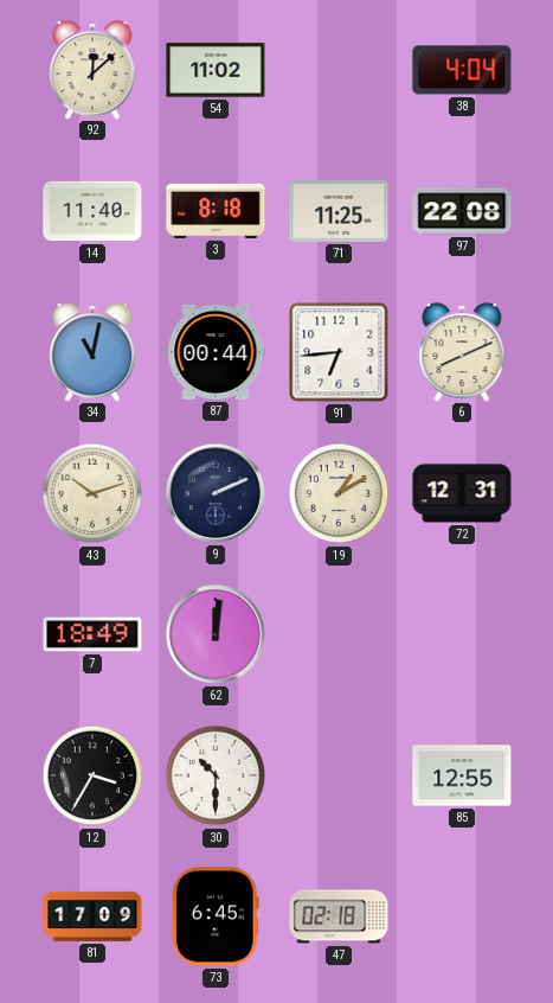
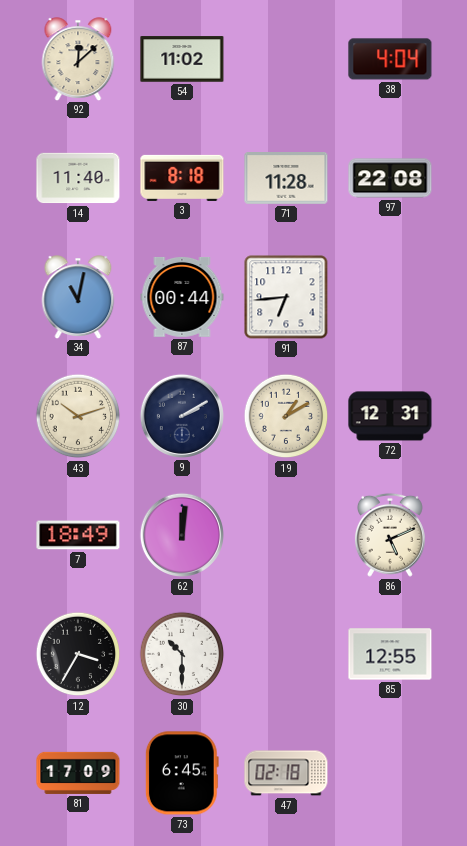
71: 11:25 -> 11:28 (286, 179)
6: 8:11 -> none (462, 352)
9: 2:11 -> 2:10 (182, 416)
86: none -> 5:11 (390, 535)
